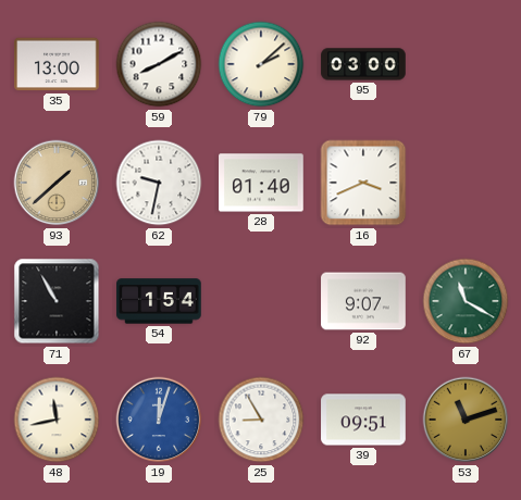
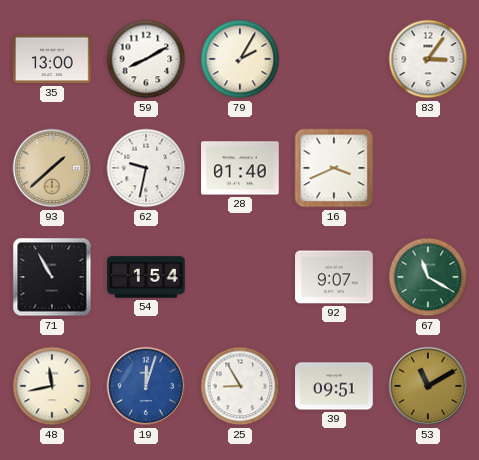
79: 2:08 -> 2:05 (240, 59)
95: 03:00 -> none (363, 64)
83: none -> 3:06 (428, 59)
53: 11:12 -> 11:10 (428, 386)
